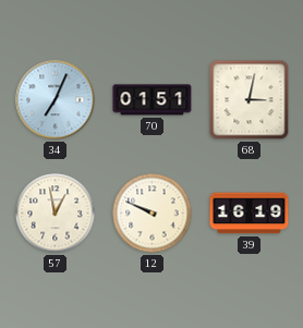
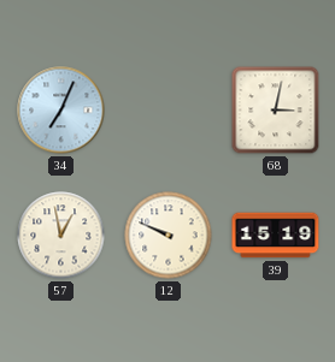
70: 01:51 -> none (153, 100)
39: 16:19 -> 15:19 (276, 236)
